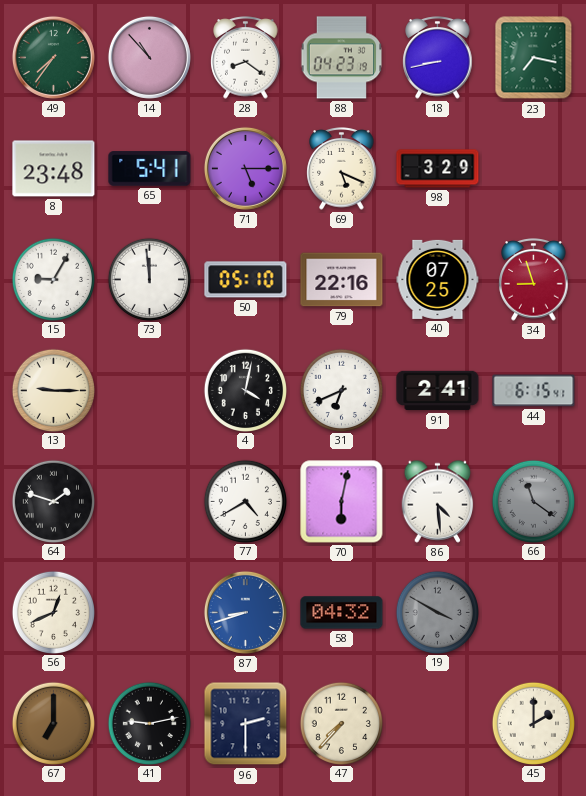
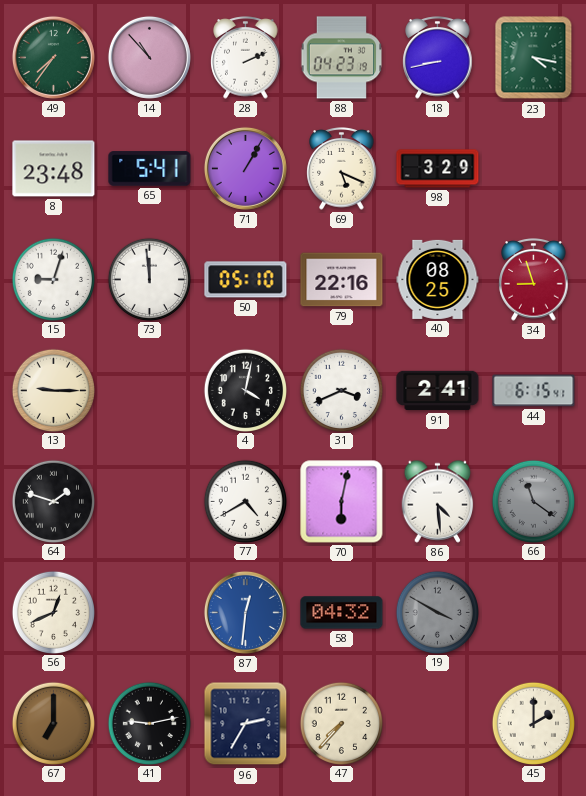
28: 8:21 -> 2:11 (246, 58)
23: 7:17 -> 4:17 (534, 58)
71: 5:15 -> 1:05 (245, 168)
15: 9:05 -> 9:03 (53, 279)
40: 07:25 -> 08:25 (438, 279)
31: 6:41 -> 3:41 (341, 390)
87: 8:42 -> 12:31 (245, 612)
96: 2:30 -> 2:35 (246, 724)
